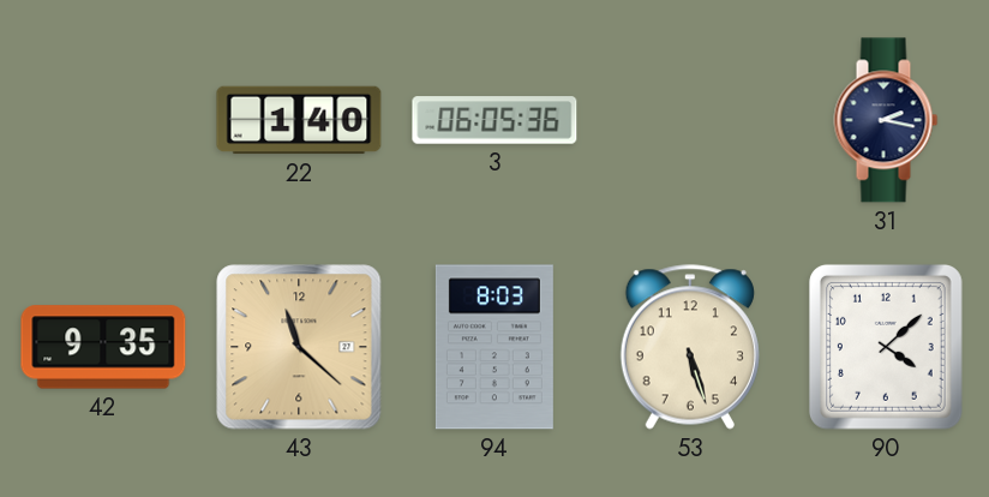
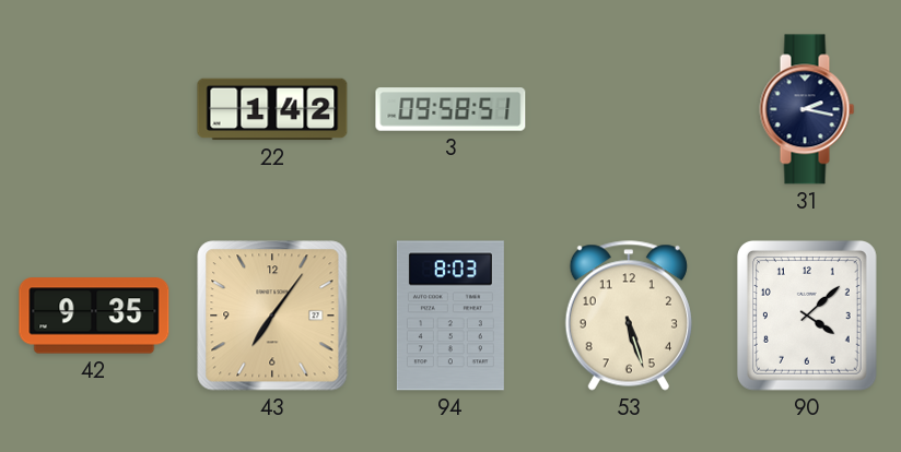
22: 1:40 -> 1:42 (272, 109)
3: 06:05 -> 09:58 (450, 109)
43: 11:22 -> 7:06 (272, 316)
